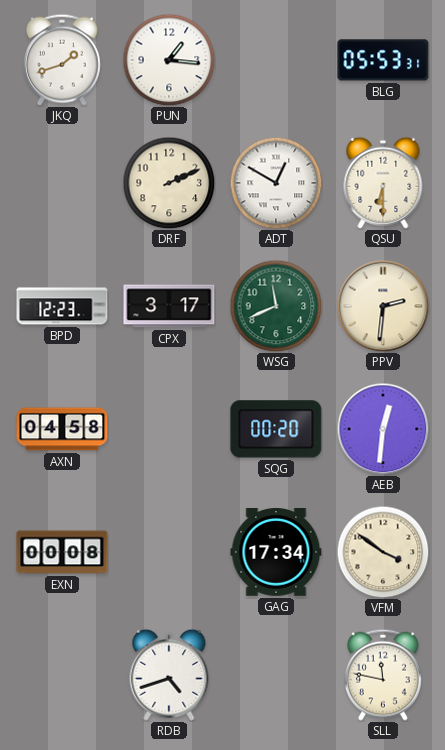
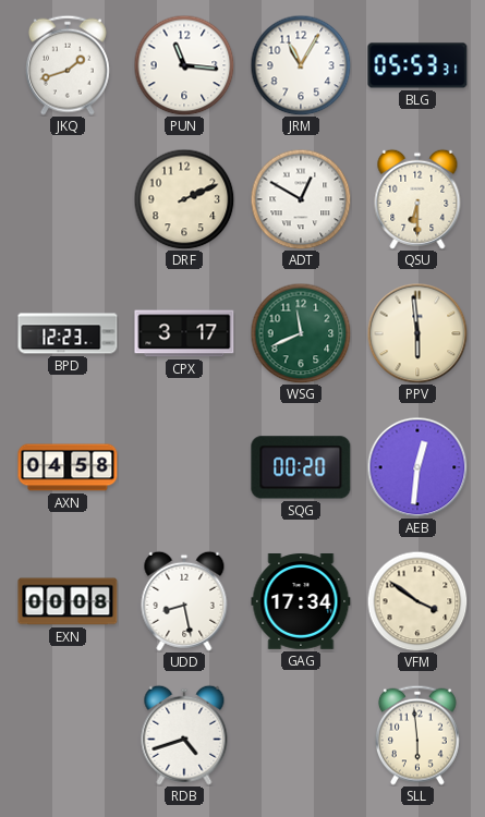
PUN: 1:16 -> 11:16 (184, 65)
JRM: none -> 11:05 (301, 65)
PPV: 2:31 -> 5:59 (417, 333)
UDD: none -> 8:28 (184, 601)
SLL: 11:47 -> 5:59 (417, 735)
